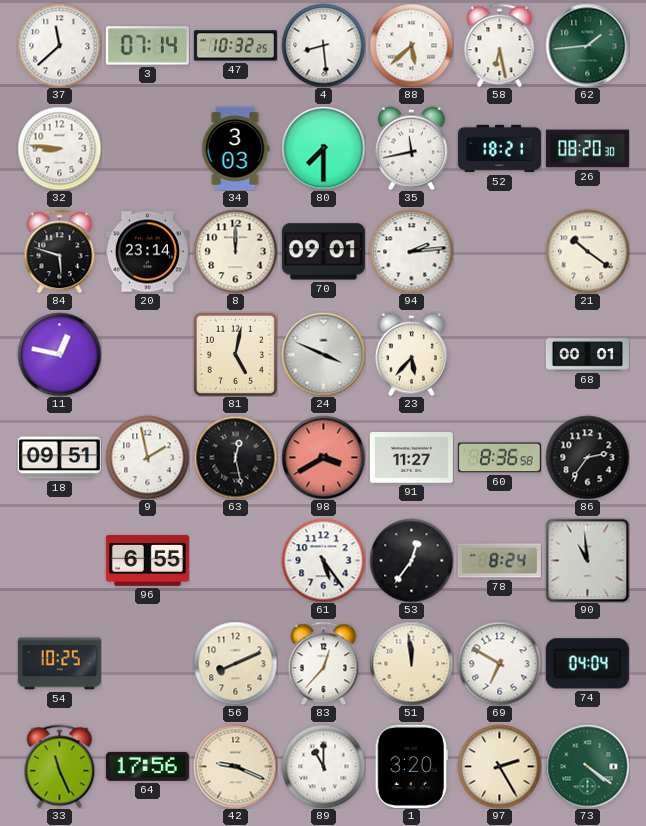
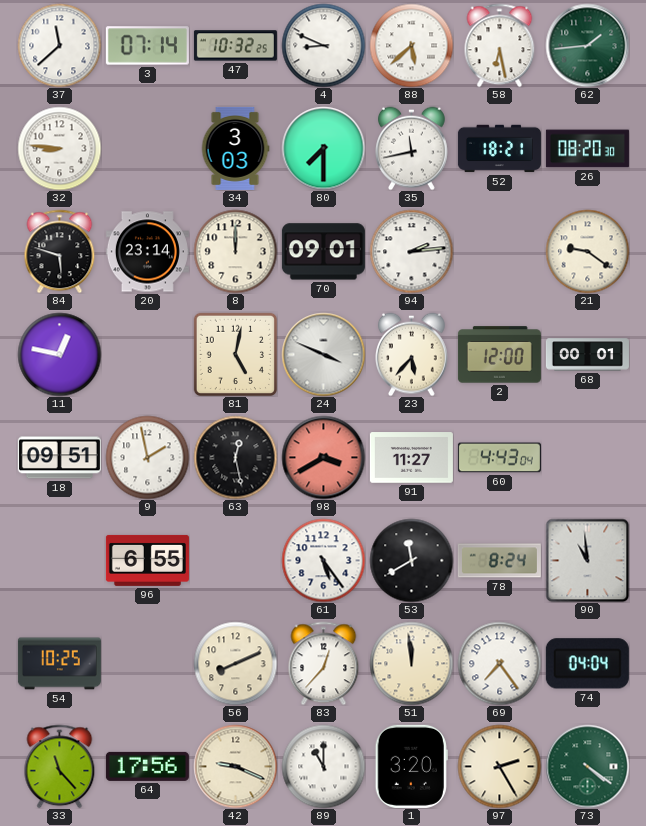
4: 8:29 -> 8:49 (323, 45)
21: 10:21 -> 9:21 (587, 251)
2: none -> 12:00 (499, 355)
60: 8:36 -> 4:43 (499, 458)
86: 2:36 -> none (587, 457)
53: 12:36 -> 11:40 (411, 560)
69: 6:50 -> 7:24 (499, 663)
33: 11:26 -> 11:23 (60, 766)
